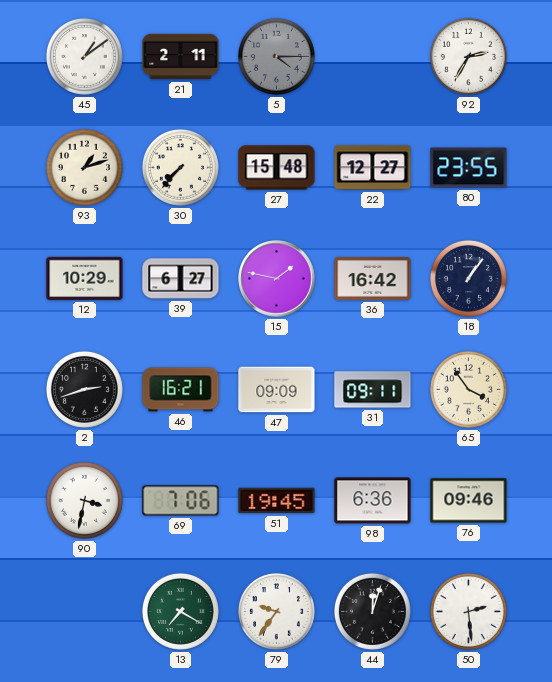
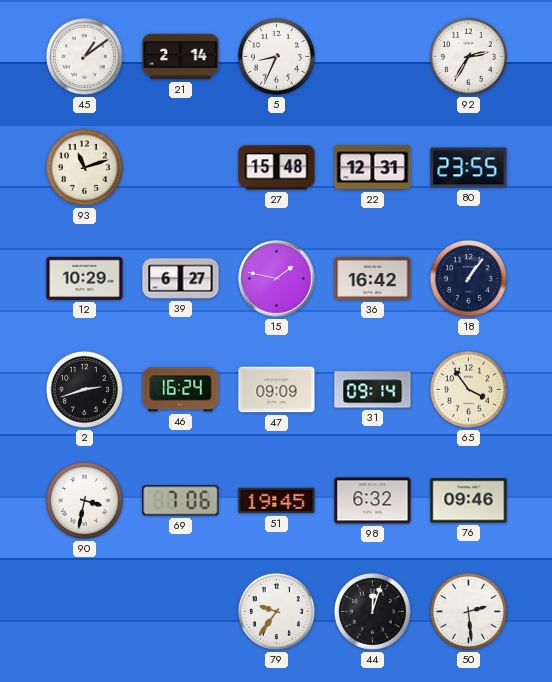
21: 2:11 -> 2:14 (181, 57)
5: 4:15 -> 8:34 (276, 56)
5 dial: grey -> white (276, 56)
93: 1:12 -> 11:12 (84, 167)
30: 7:37 -> none (180, 167)
22: 12:27 -> 12:31 (373, 168)
46: 16:21 -> 16:24 (181, 390)
31: 09:11 -> 09:14 (373, 390)
98: 6:36 -> 6:32 (373, 501)
13: 7:20 -> none (180, 611)
